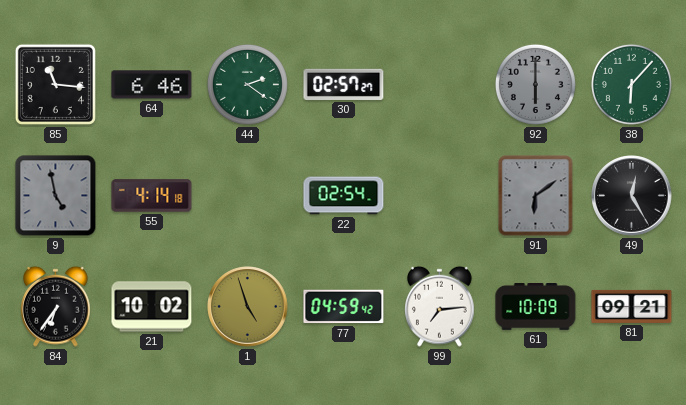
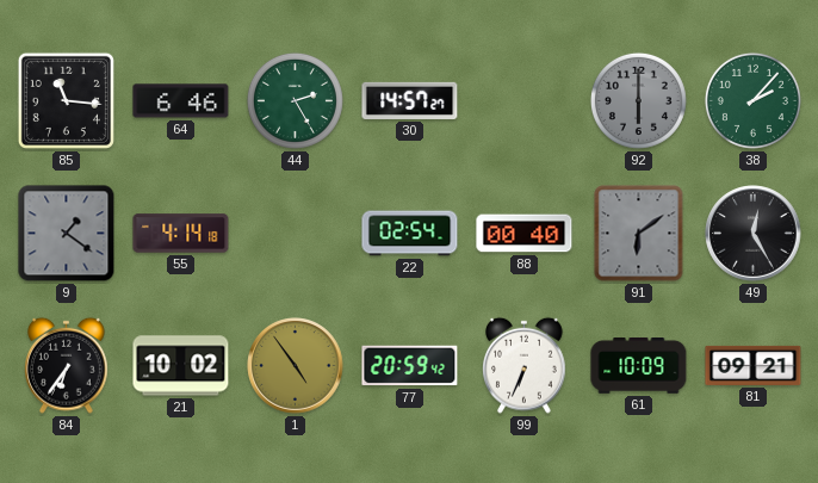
44: 2:21 -> 2:25 (295, 100)
30: 02:57 -> 14:57 (410, 100)
38: 6:07 -> 2:07 (752, 100)
9: 4:58 -> 1:21 (67, 234)
88: none -> 00:40 (525, 234)
1: 4:57 -> 4:54 (296, 366)
77: 04:59 -> 20:59 (410, 366)
99: 7:14 -> 6:34 (525, 365)
